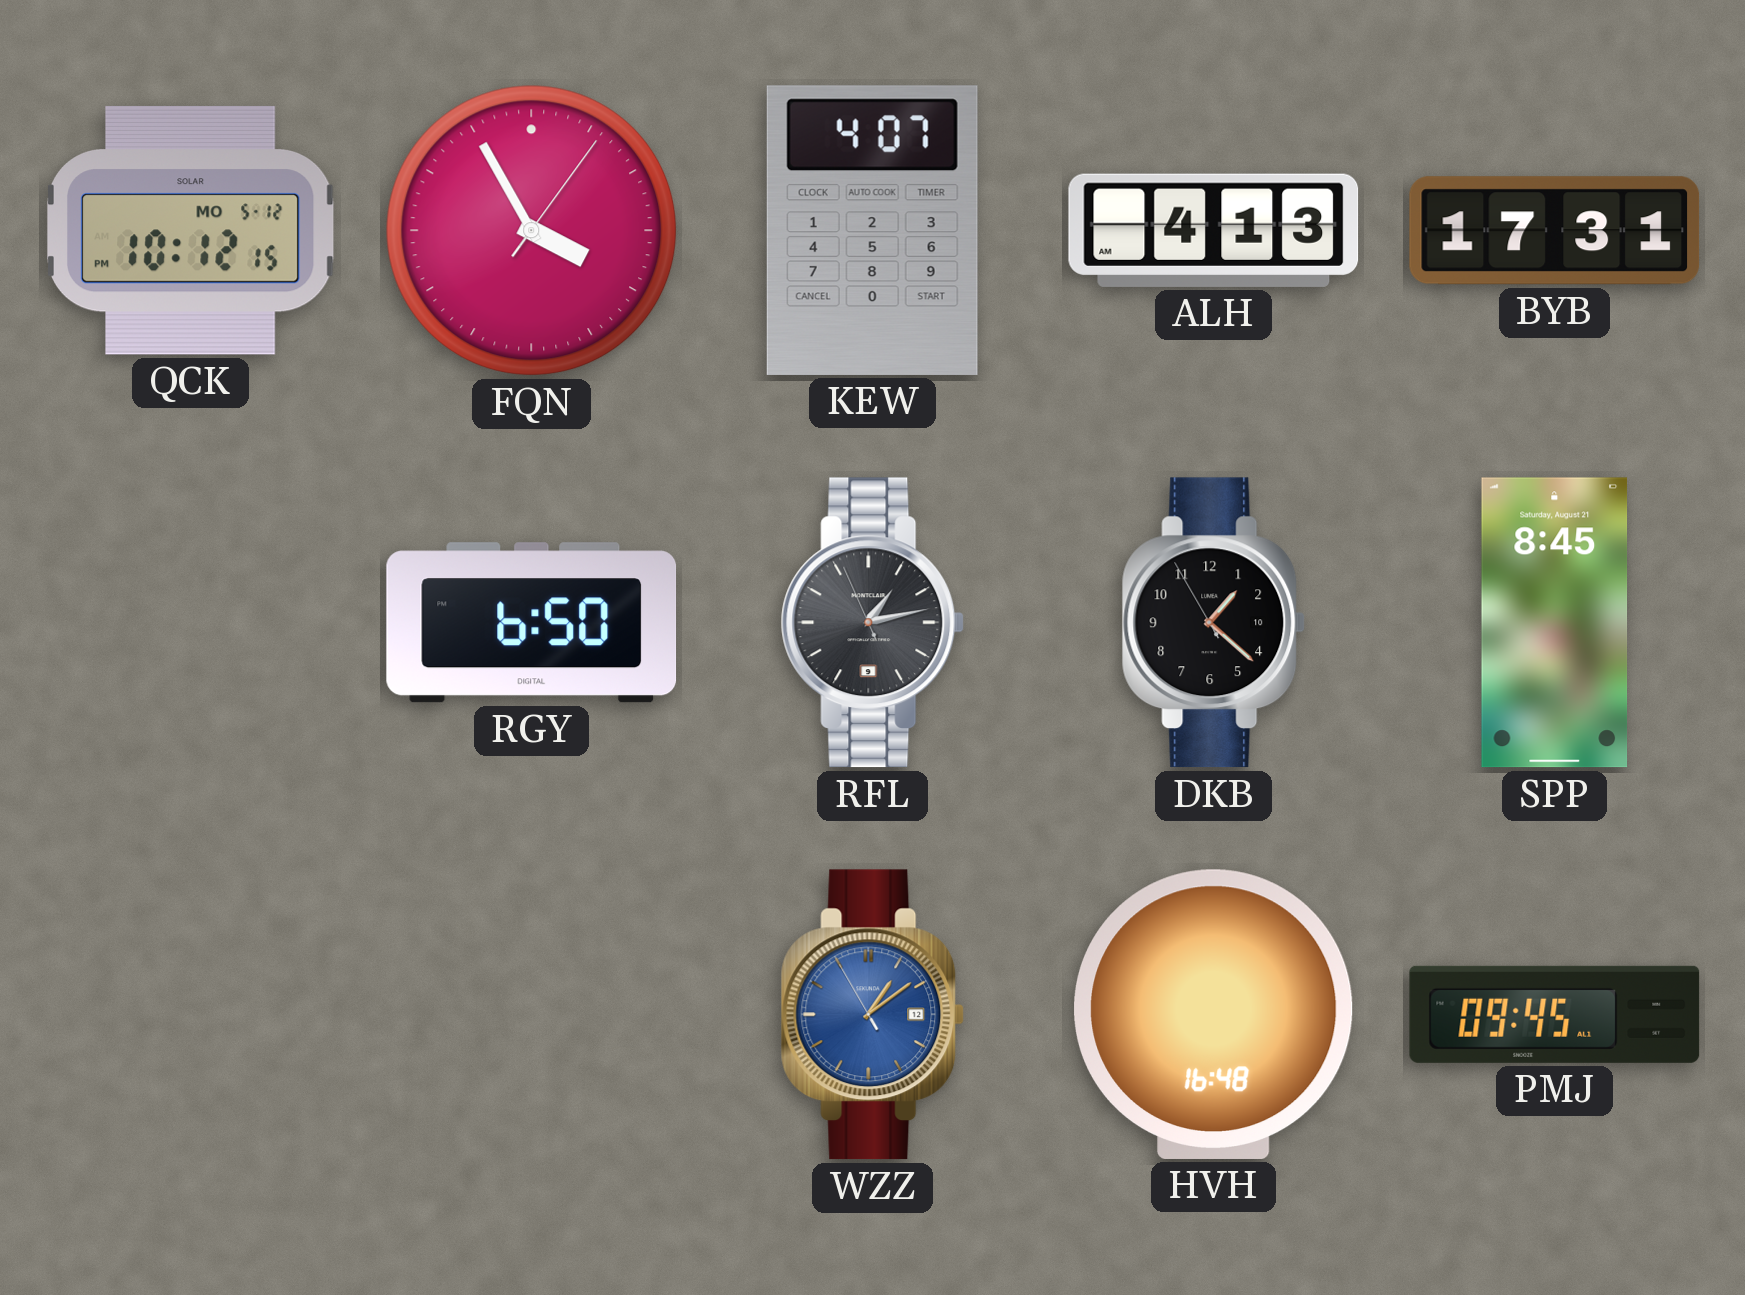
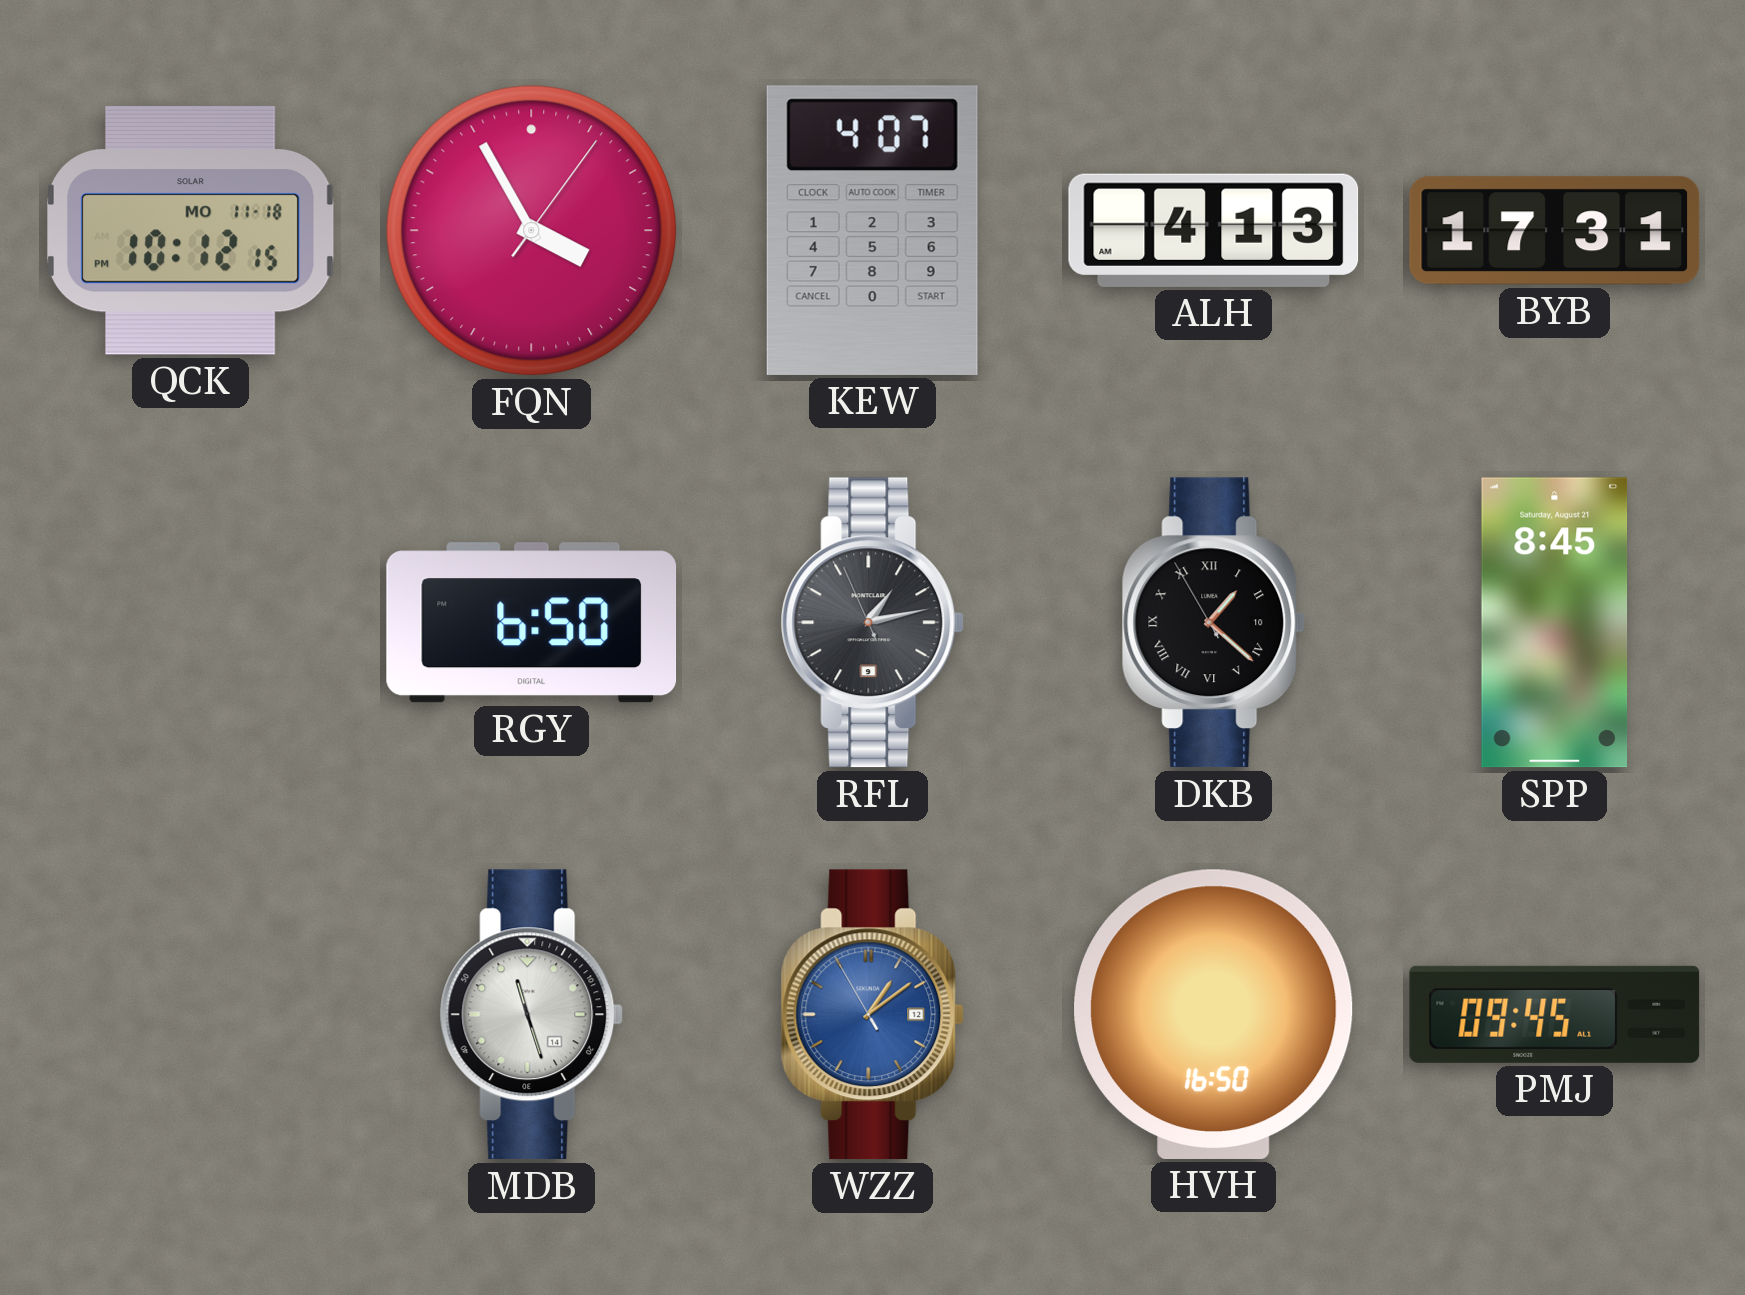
QCK date: MO 5-12 -> MO 11-18 (191, 230)
DKB numerals: Arabic -> Roman (1214, 623)
MDB: none -> 11:27 (532, 1015)
HVH: 16:48 -> 16:50 (1214, 1014)
